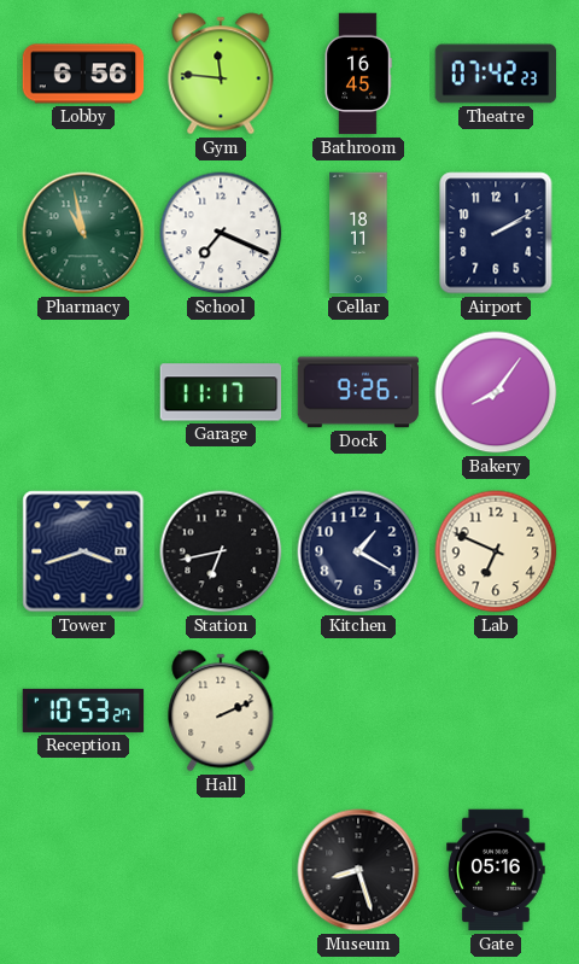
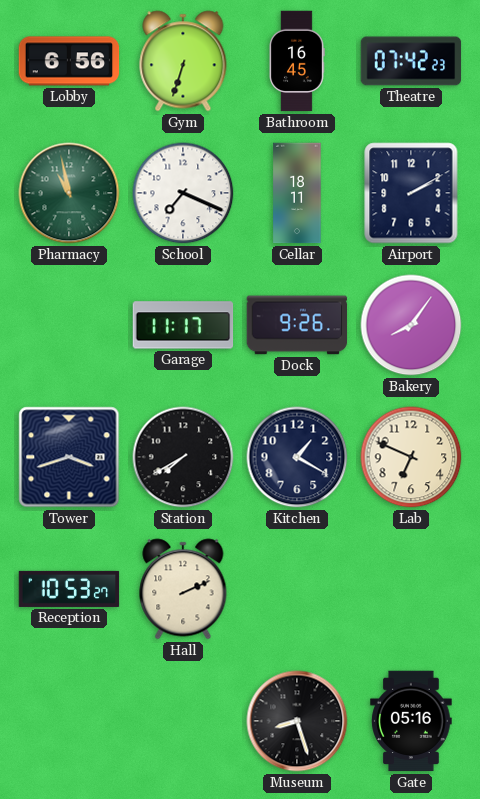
Gym: 11:46 -> 6:33 (183, 61)
Station: 6:43 -> 7:40 (183, 457)
